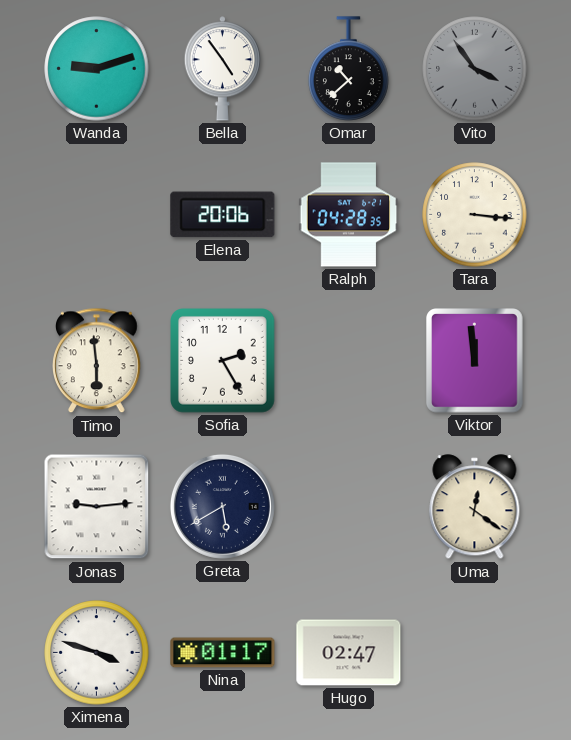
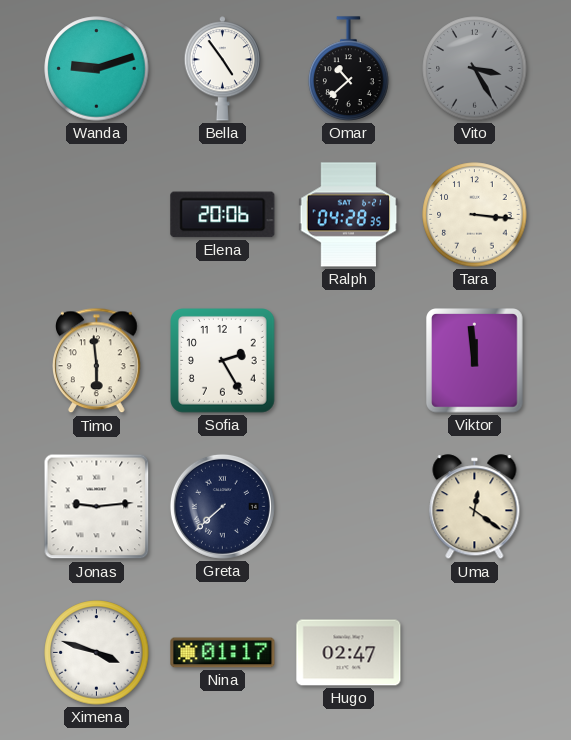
Vito: 3:54 -> 3:25 (475, 69)
Greta: 5:40 -> 7:38 (222, 506)
